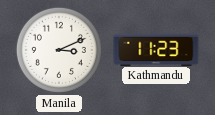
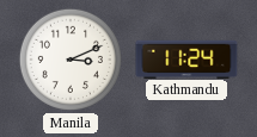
Kathmandu: 11:23 -> 11:24 (186, 58)
